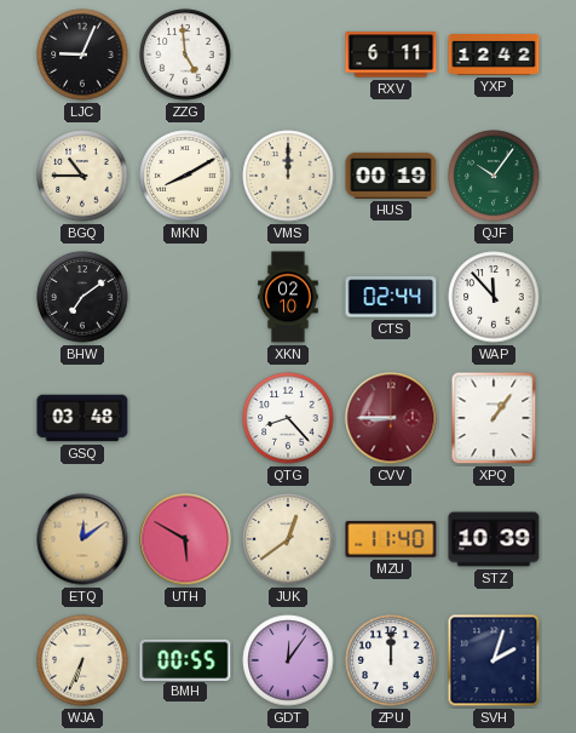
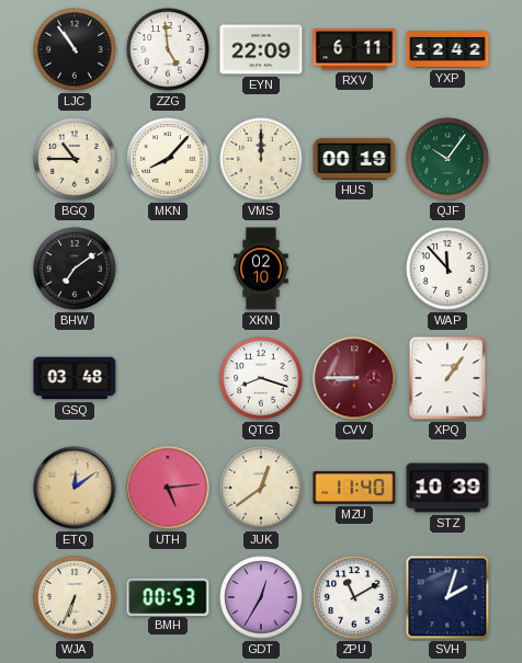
LJC: 9:04 -> 10:54 (75, 49)
EYN: none -> 22:09 (261, 49)
MKN: 8:10 -> 8:07 (168, 159)
CTS: 02:44 -> none (391, 297)
QTG: 8:23 -> 8:18 (261, 378)
UTH: 5:50 -> 5:14 (168, 488)
BMH: 00:55 -> 00:53 (168, 596)
GDT: 12:06 -> 12:35 (261, 597)
ZPU: 12:00 -> 11:10 (354, 597)
